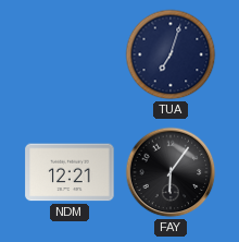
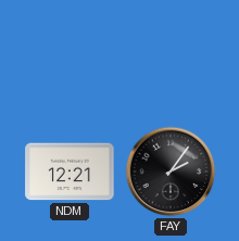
TUA: 7:03 -> none (171, 55)
FAY: 6:06 -> 2:06 (171, 172)
